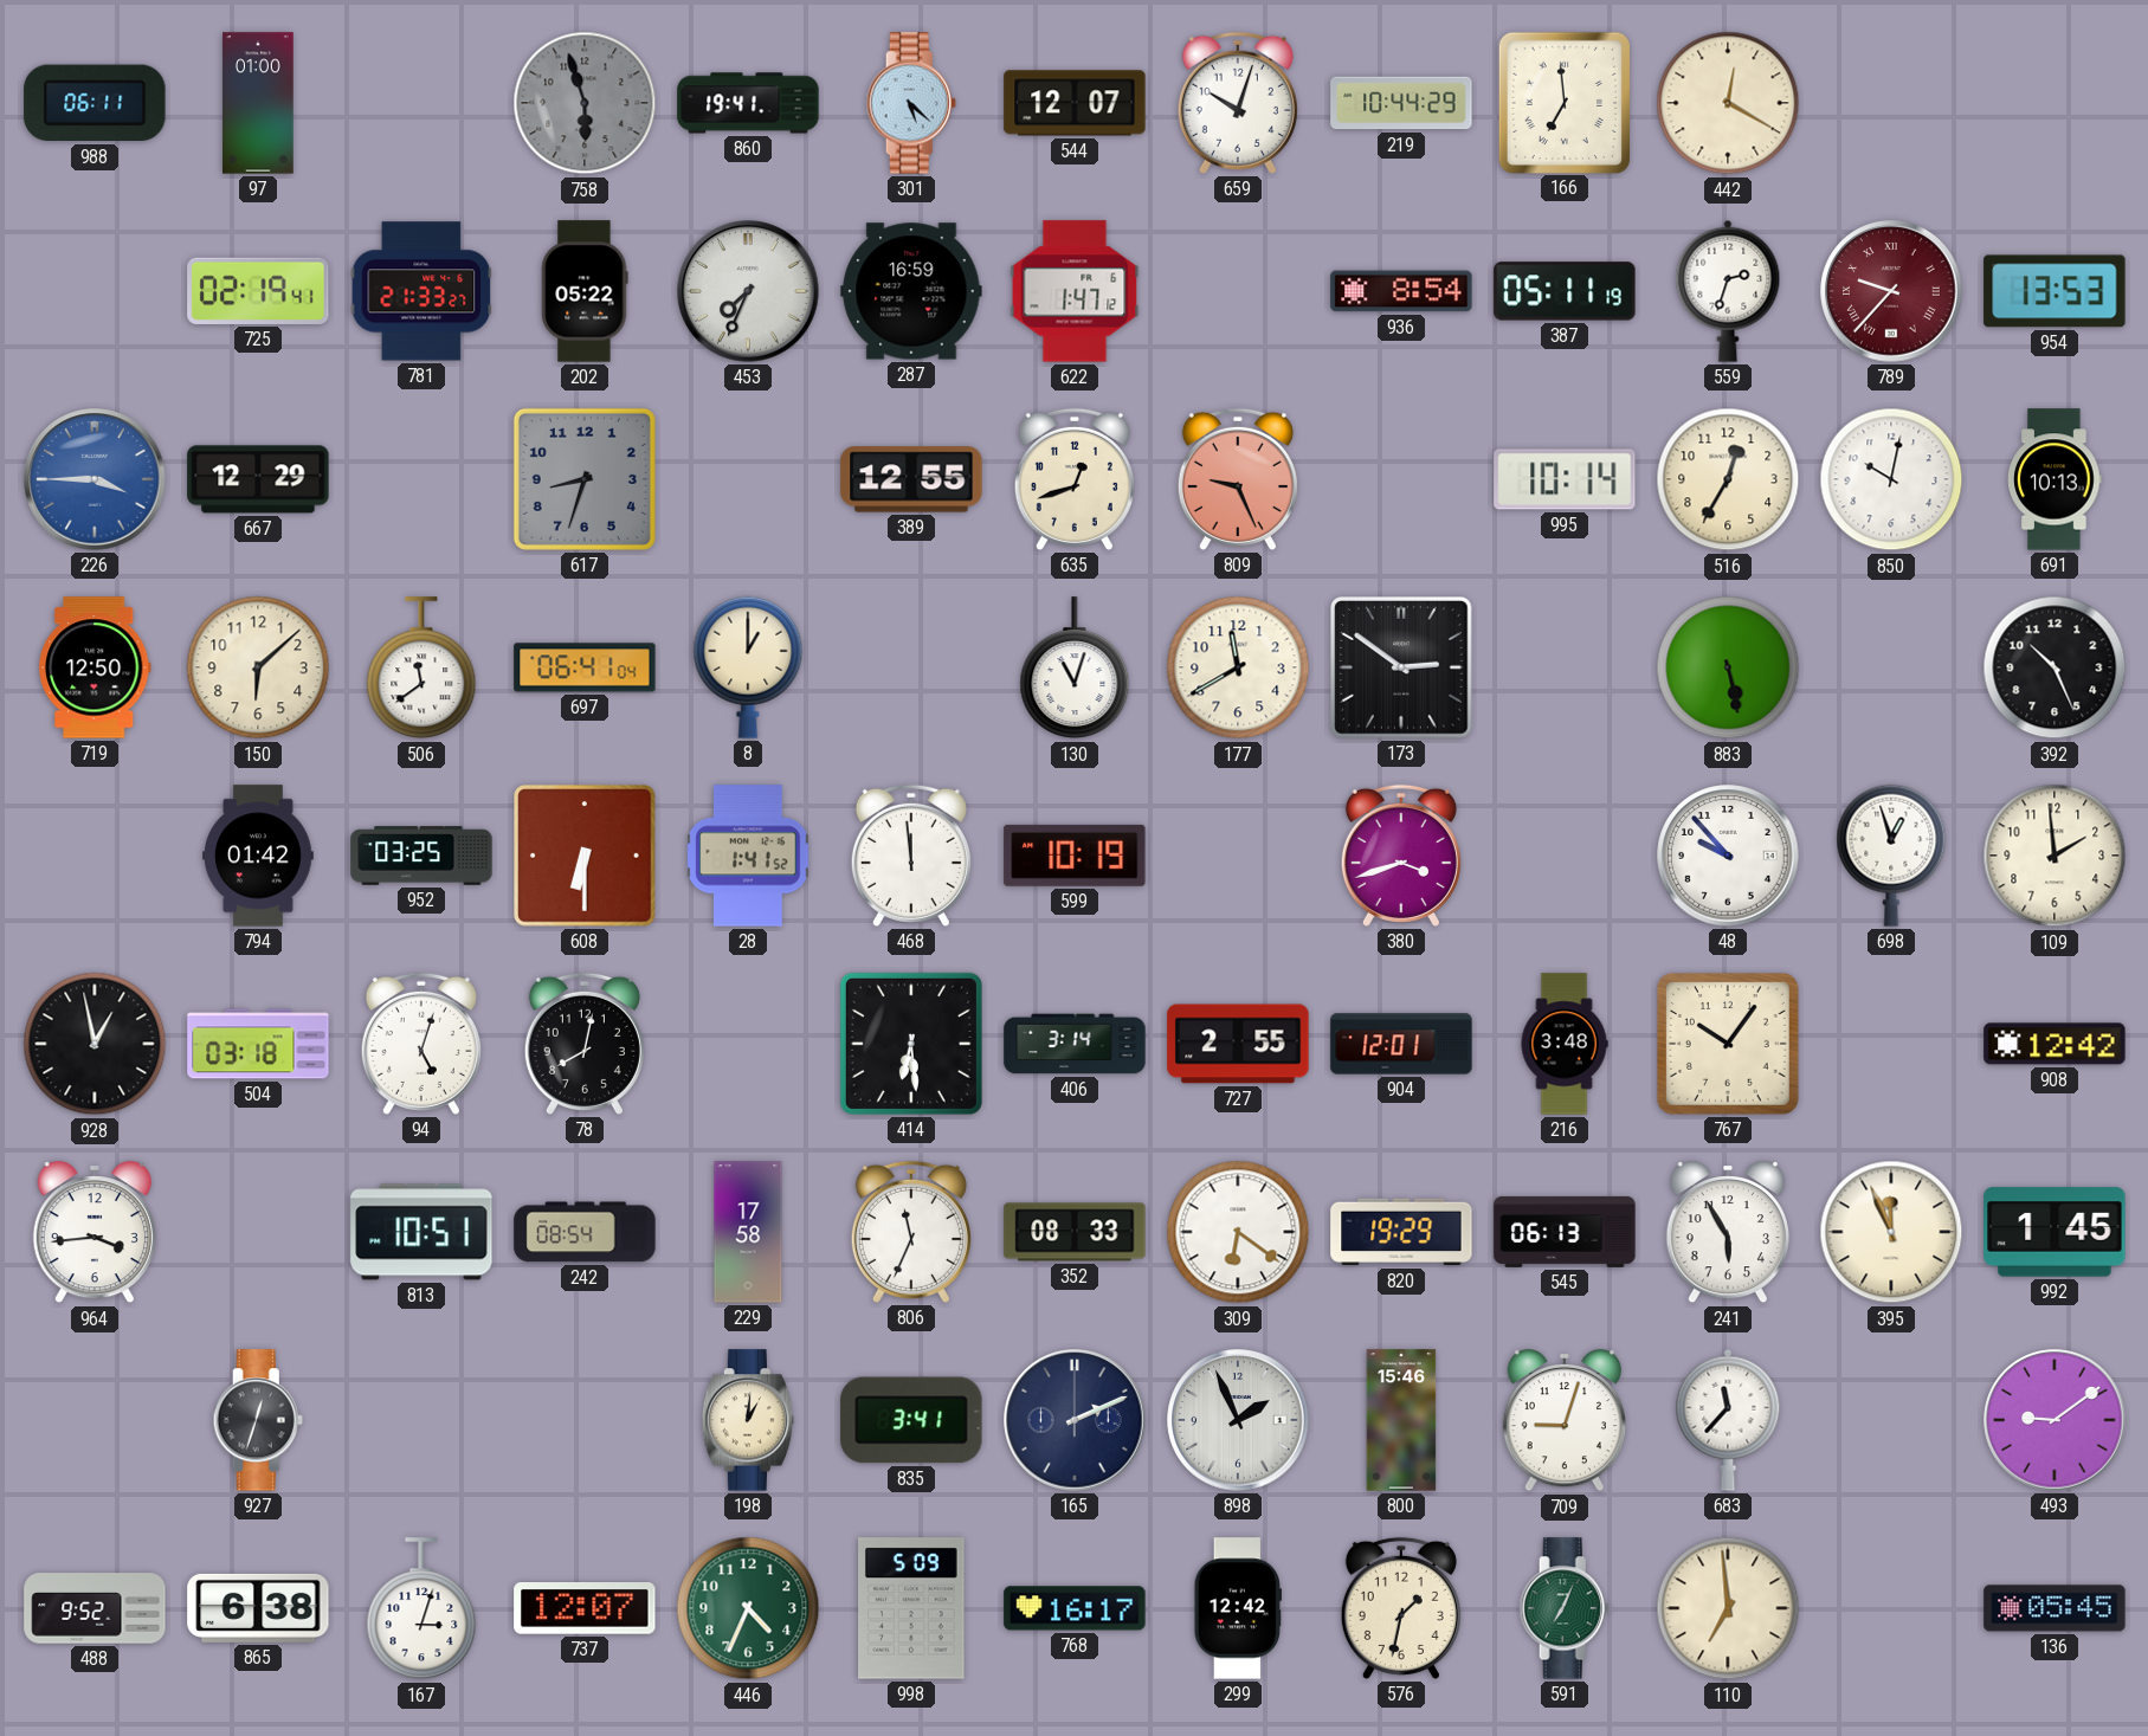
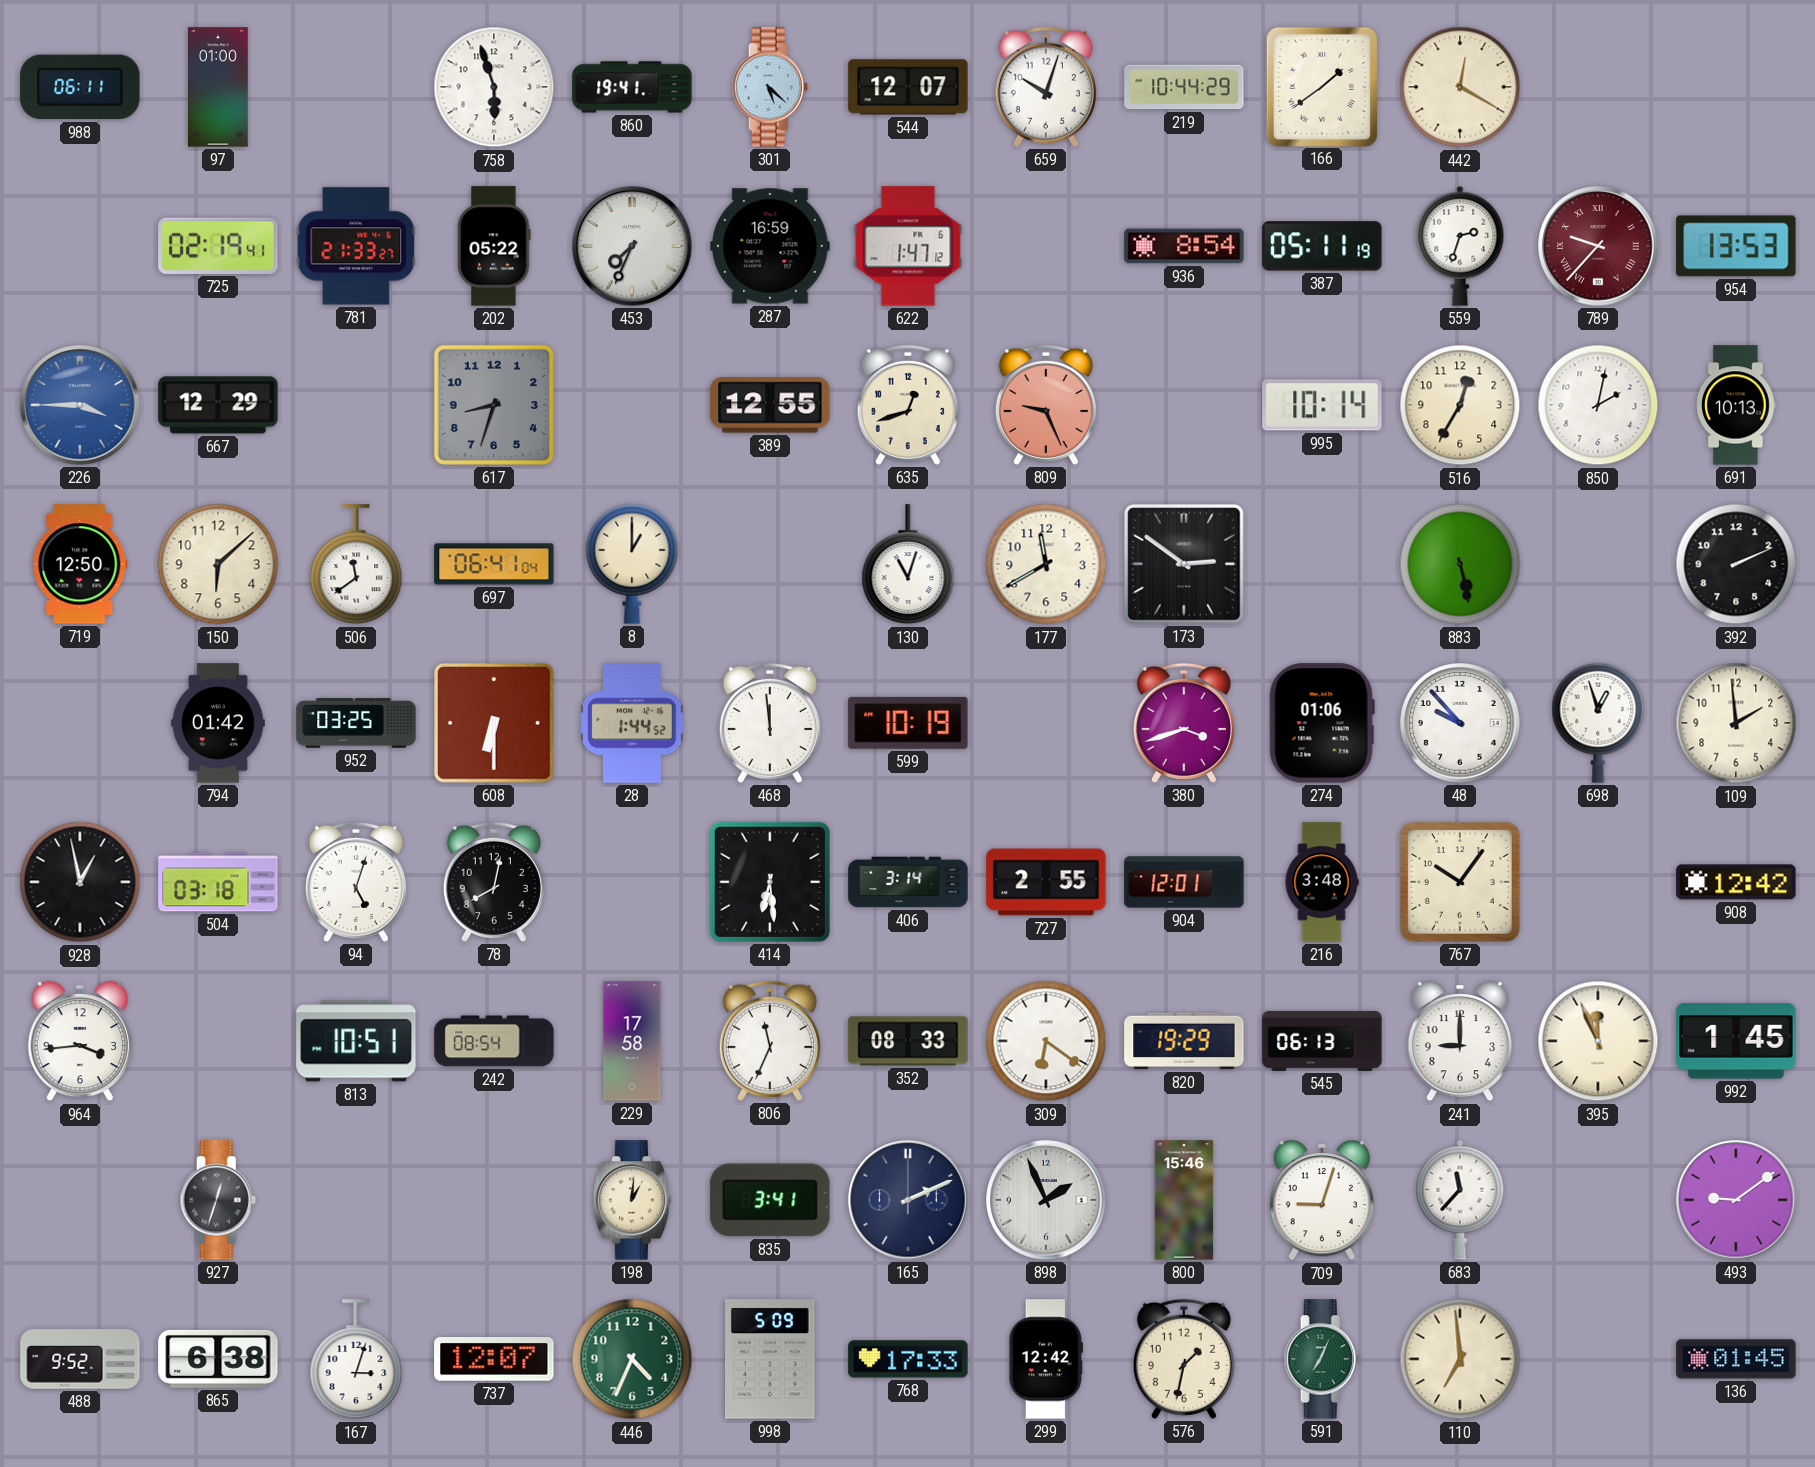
758 dial: grey -> white (494, 87)
166: 6:59 -> 1:39 (1322, 86)
850: 10:02 -> 2:02 (1598, 405)
392: 10:26 -> 2:11 (1736, 564)
28: 1:41 -> 1:44 (632, 723)
274: none -> 01:06 (1322, 723)
241: 5:55 -> 9:00 (1459, 1041)
768: 16:17 -> 17:33 (908, 1359)
136: 05:45 -> 01:45 (1736, 1359)
